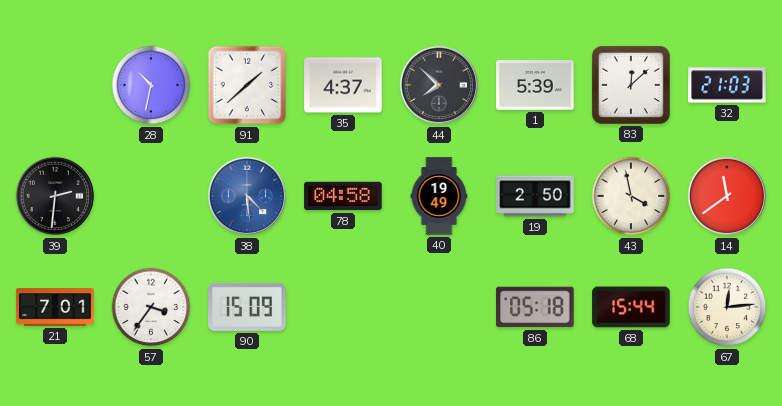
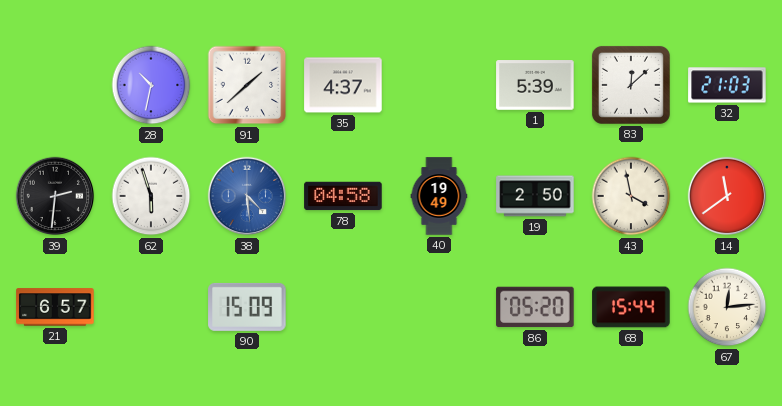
44: 7:52 -> none (439, 85)
62: none -> 5:57 (151, 196)
21: 7:01 -> 6:57 (55, 307)
57: 3:36 -> none (151, 307)
86: 05:18 -> 05:20 (535, 307)
